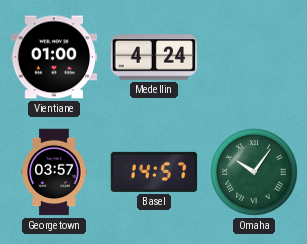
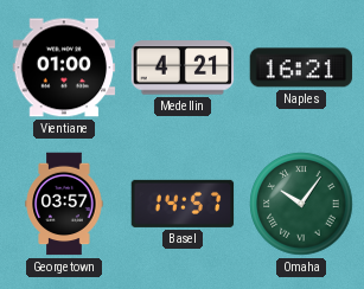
Medellin: 4:24 -> 4:21 (183, 68)
Naples: none -> 16:21 (301, 68)
